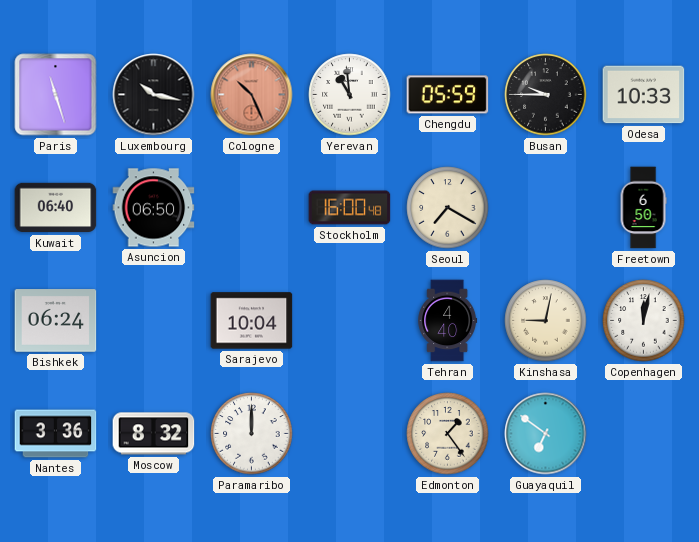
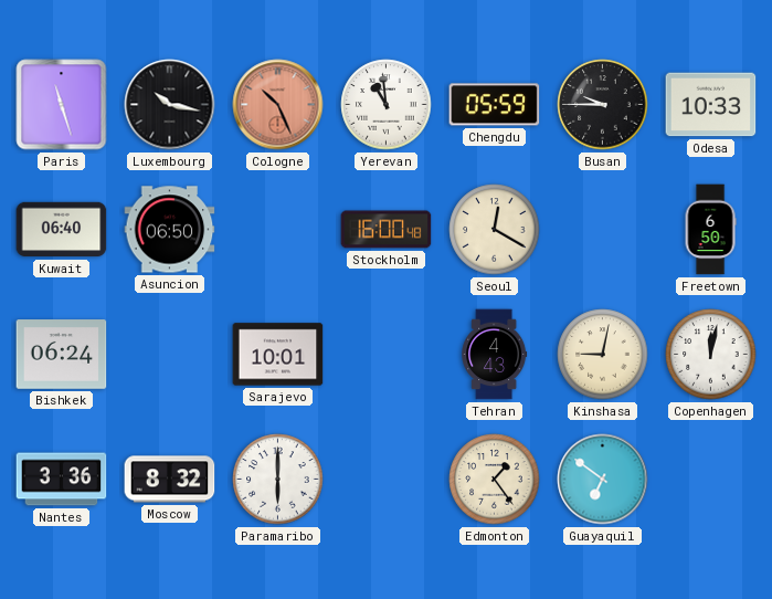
Seoul: 7:20 -> 12:20 (495, 230)
Sarajevo: 10:04 -> 10:01 (278, 355)
Tehran: 4:40 -> 4:43 (495, 355)
Paramaribo: 12:00 -> 6:00 (278, 480)
